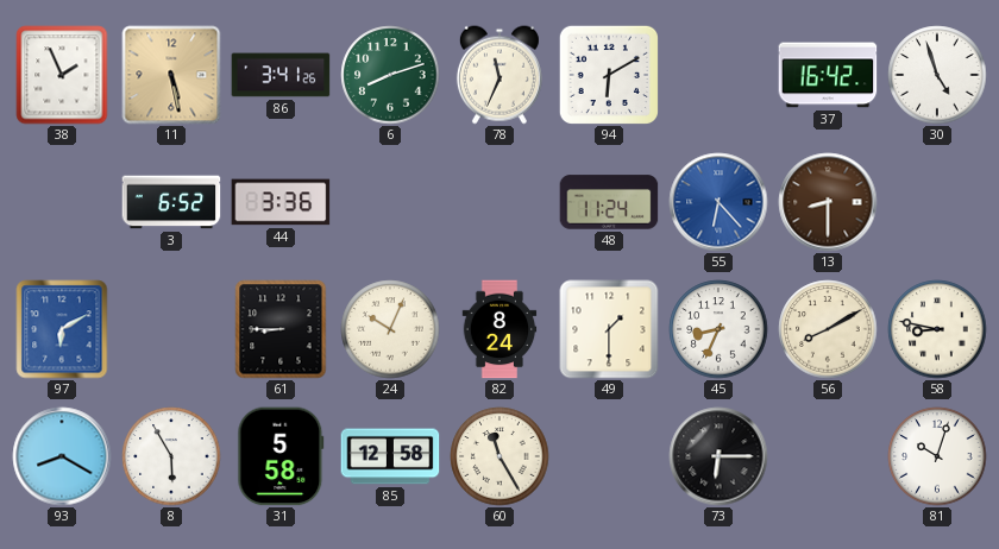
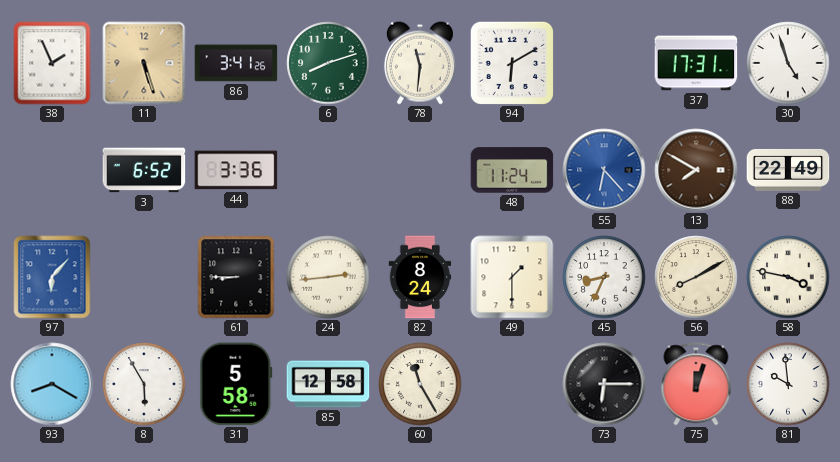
11: 5:28 -> 5:27 (144, 63)
78: 11:34 -> 11:31 (420, 63)
37: 16:42 -> 17:31 (696, 63)
13: 8:30 -> 7:50 (696, 170)
88: none -> 22:49 (788, 170)
97: 6:10 -> 6:07 (52, 277)
24: 10:04 -> 2:44 (328, 277)
58: 8:47 -> 3:47 (788, 277)
75: none -> 12:03 (696, 384)
81: 10:03 -> 9:59 (788, 384)
